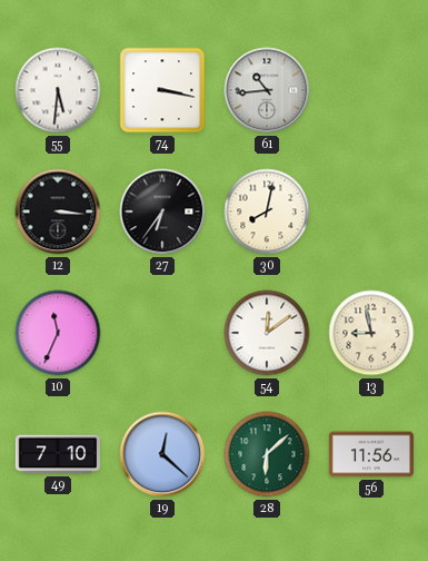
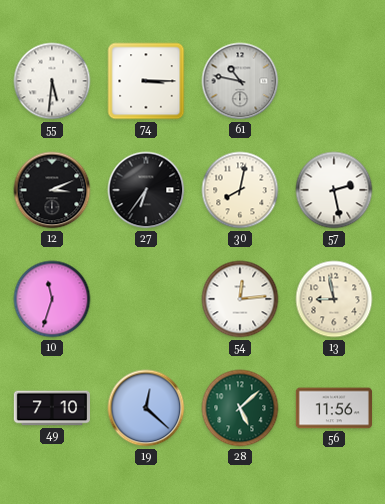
74: 3:17 -> 3:15 (146, 81)
61: 10:44 -> 10:47 (240, 81)
12: 3:16 -> 3:11 (52, 190)
57: none -> 2:28 (334, 190)
10: 11:34 -> 11:33 (52, 299)
54: 12:09 -> 12:14 (240, 299)
28: 6:08 -> 5:08 (240, 408)
